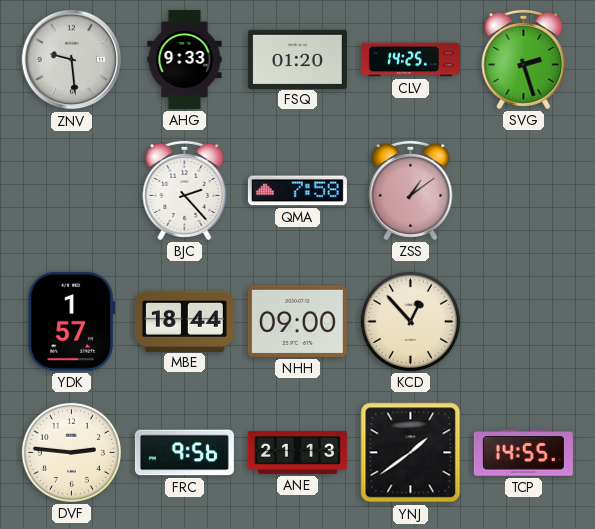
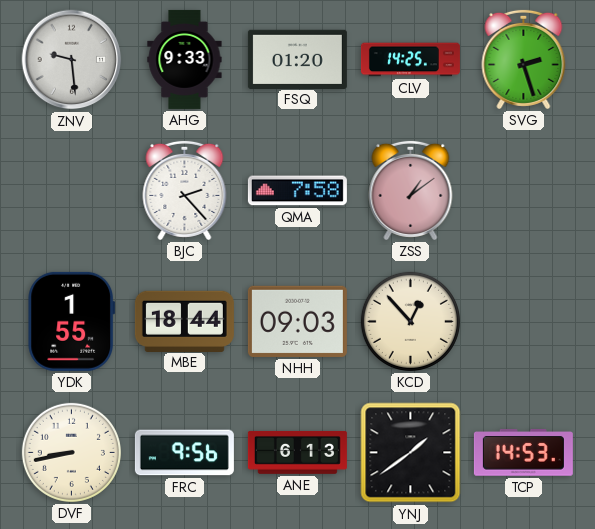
YDK: 1:57 -> 1:55 (72, 321)
NHH: 09:00 -> 09:03 (297, 321)
DVF: 2:46 -> 8:43 (71, 452)
ANE: 21:13 -> 6:13 (297, 452)
TCP: 14:55 -> 14:53 (523, 453)
